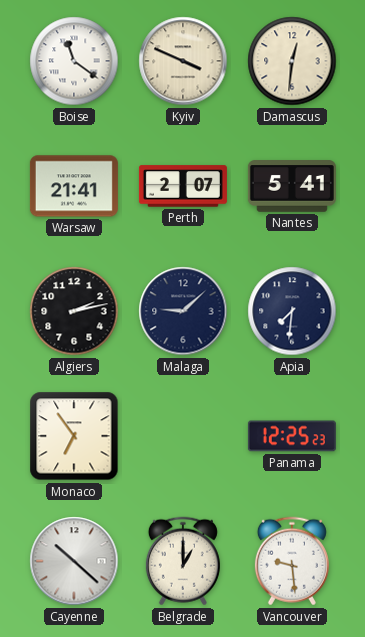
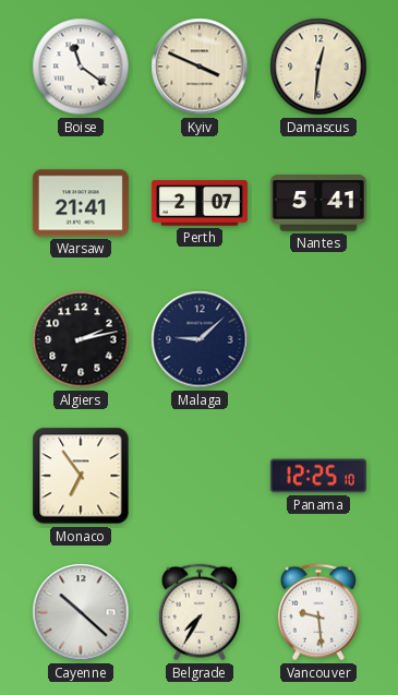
Apia: 7:31 -> none (292, 311)
Panama: 12:25:23 -> 12:25:10 (318, 476)
Belgrade: 1:00 -> 7:35 (200, 612)
